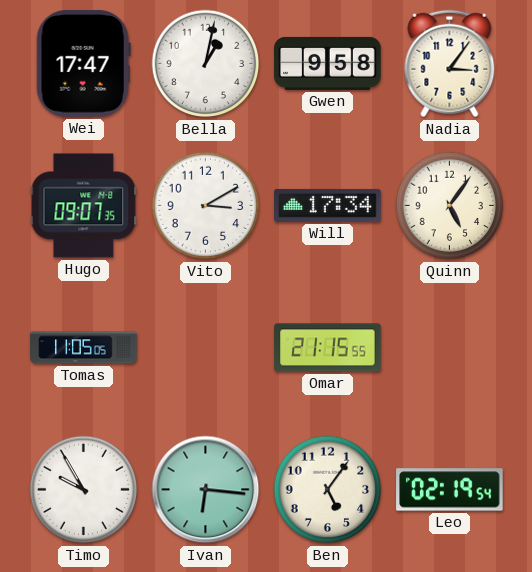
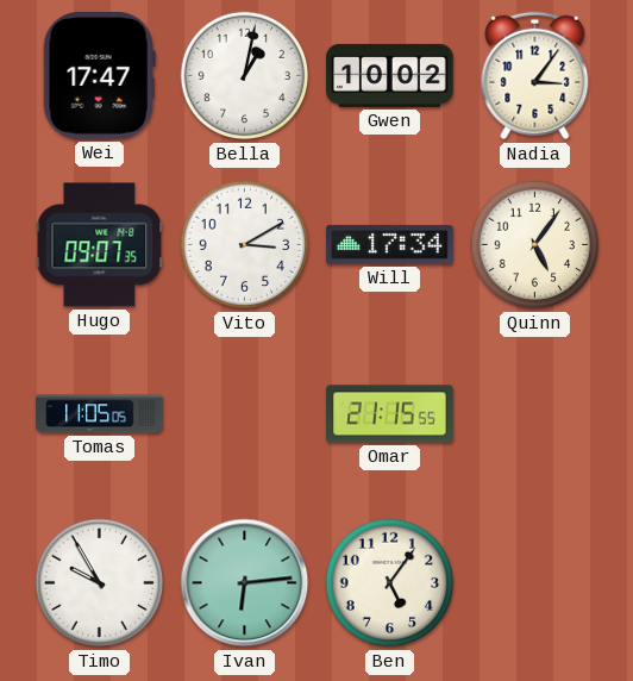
Gwen: 9:58 -> 10:02 (390, 75)
Ivan: 6:16 -> 6:14 (245, 583)
Leo: 02:19 -> none (450, 490)
